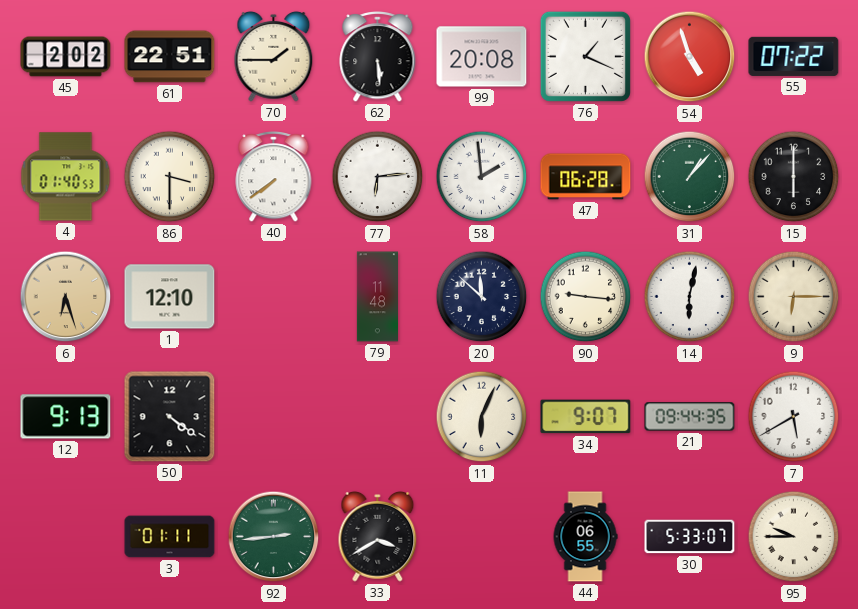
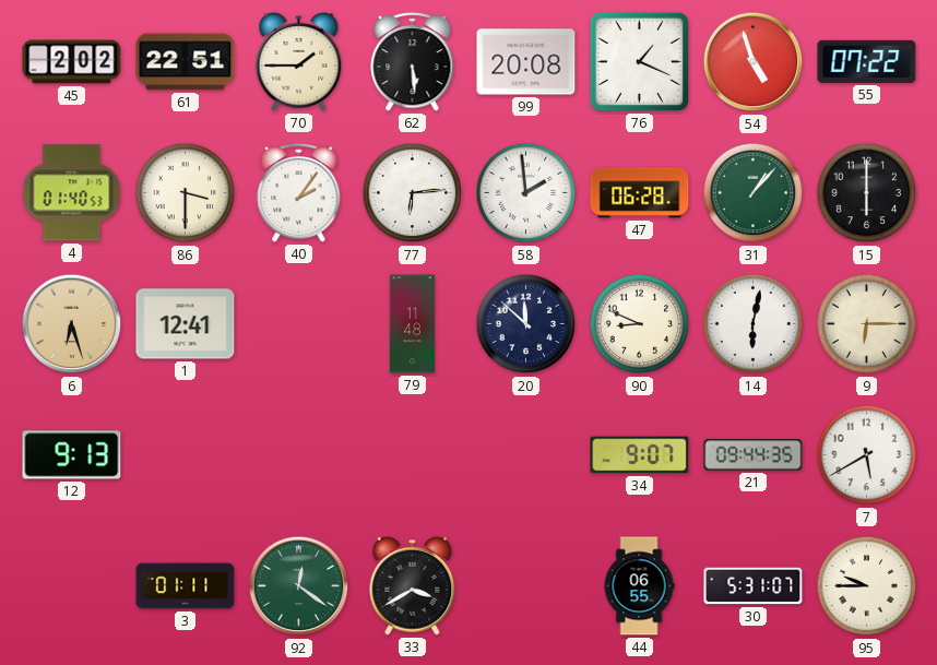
40: 7:39 -> 2:06 (299, 193)
1: 12:10 -> 12:41 (186, 324)
90: 9:16 -> 8:49 (640, 324)
50: 4:21 -> none (170, 417)
11: 6:04 -> none (482, 417)
92: 2:44 -> 12:21 (299, 586)
30: 5:33 -> 5:31 (754, 586)
